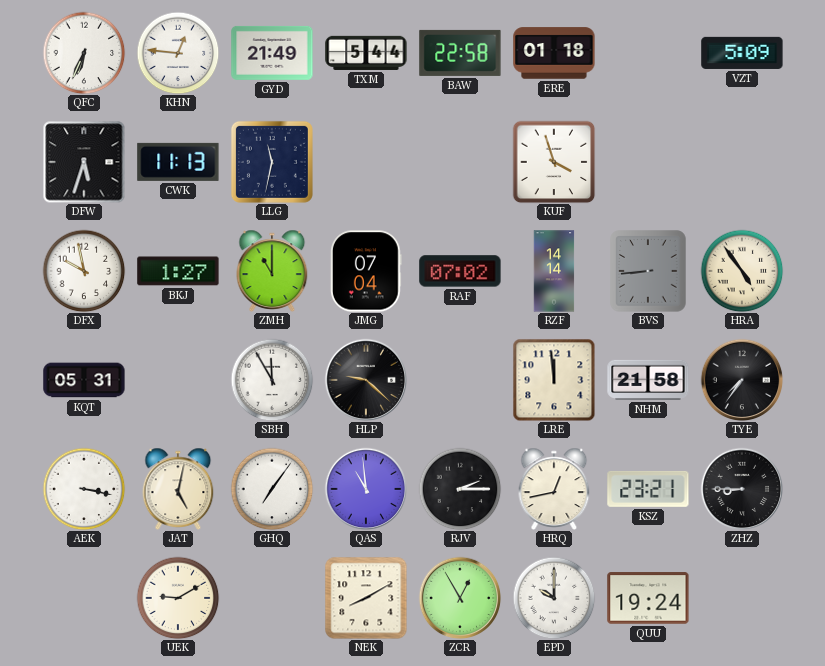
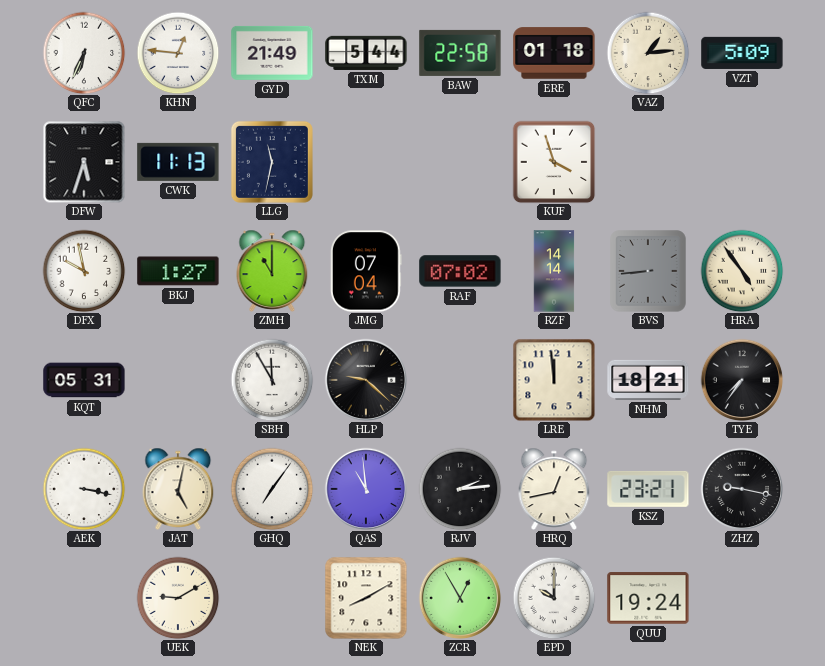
VAZ: none -> 1:14 (648, 53)
NHM: 21:58 -> 18:21 (648, 380)
RJV: 2:15 -> 2:14 (460, 489)
ZHZ: 8:45 -> 9:17 (742, 489)
